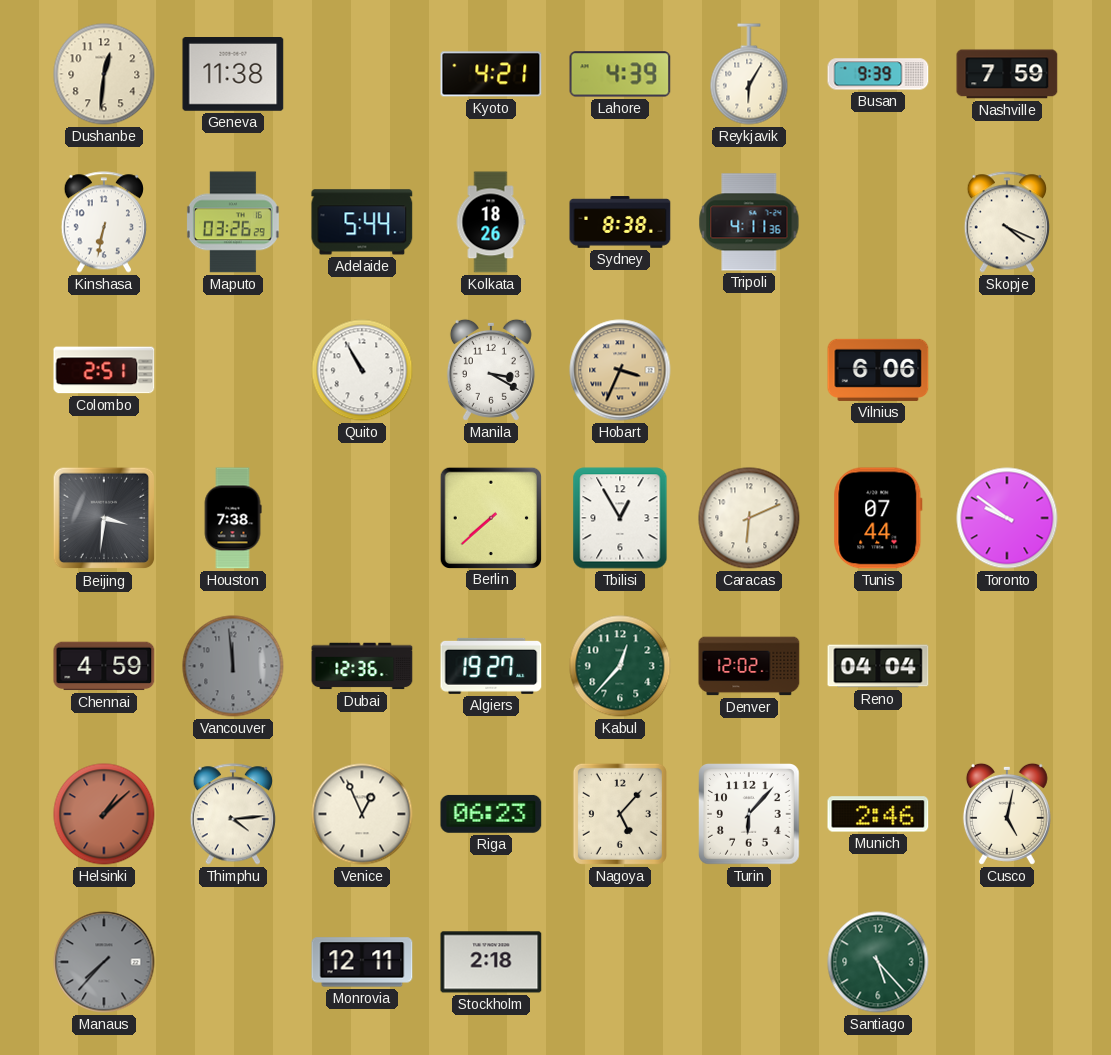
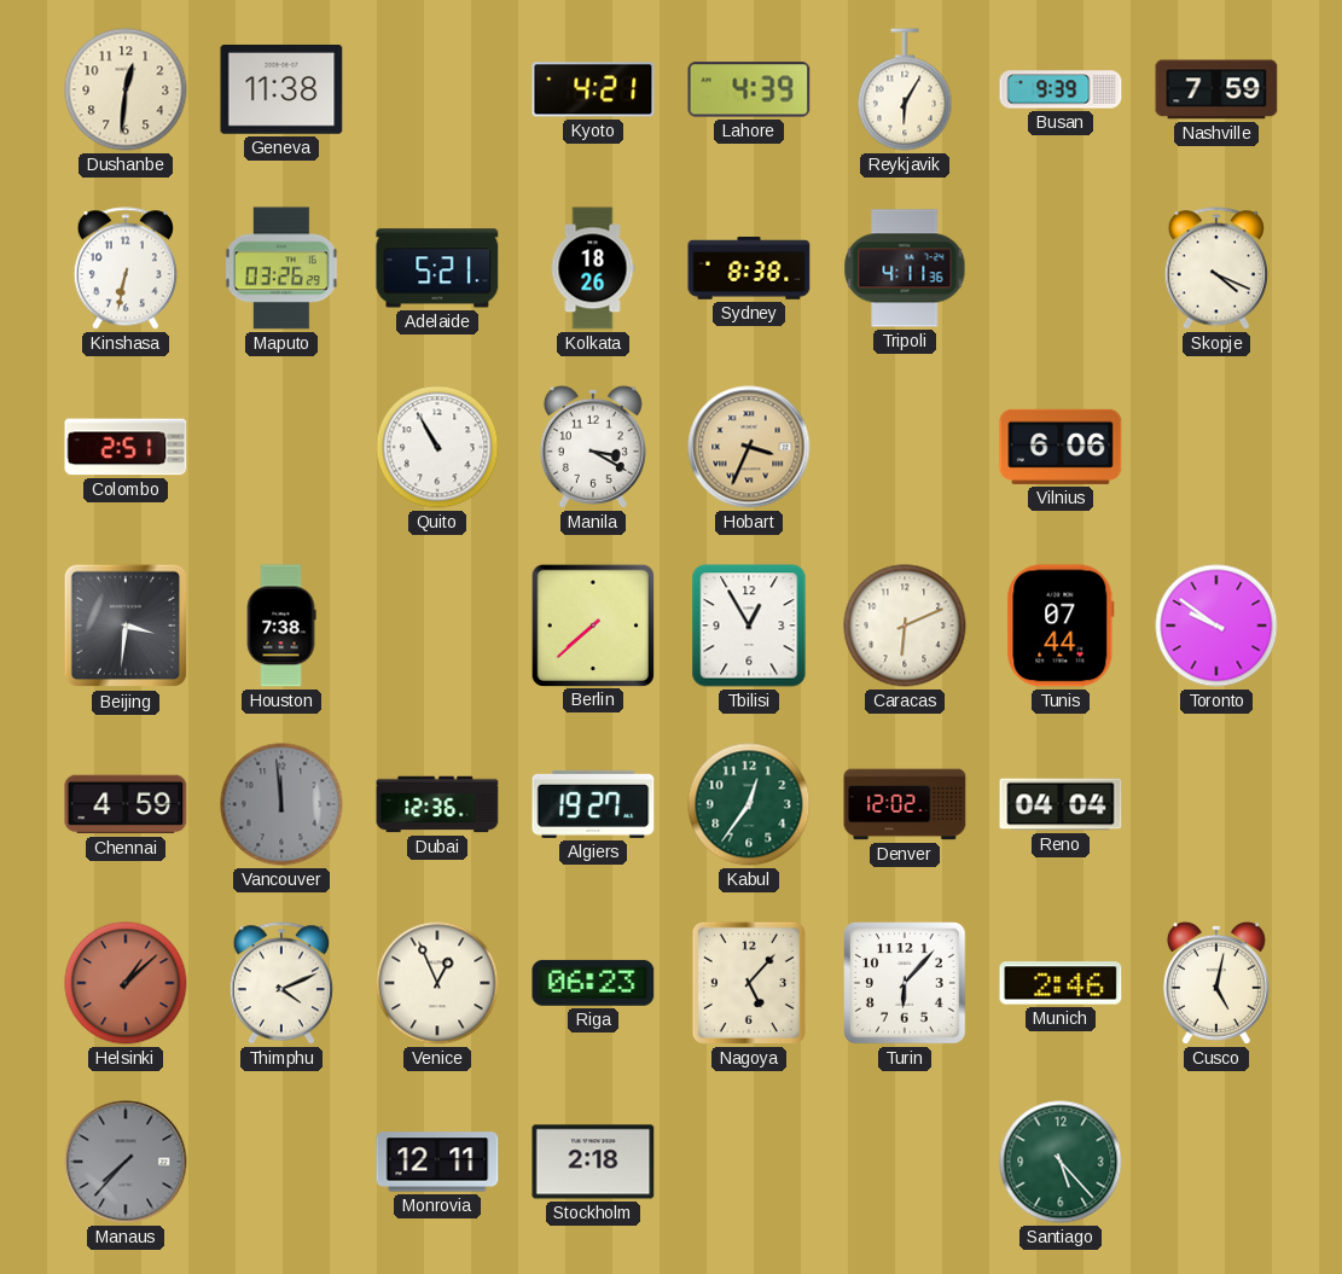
Adelaide: 5:44 -> 5:21 (437, 268)
Kabul: 12:37 -> 12:36 (749, 804)
Thimphu: 4:14 -> 4:11 (281, 983)
